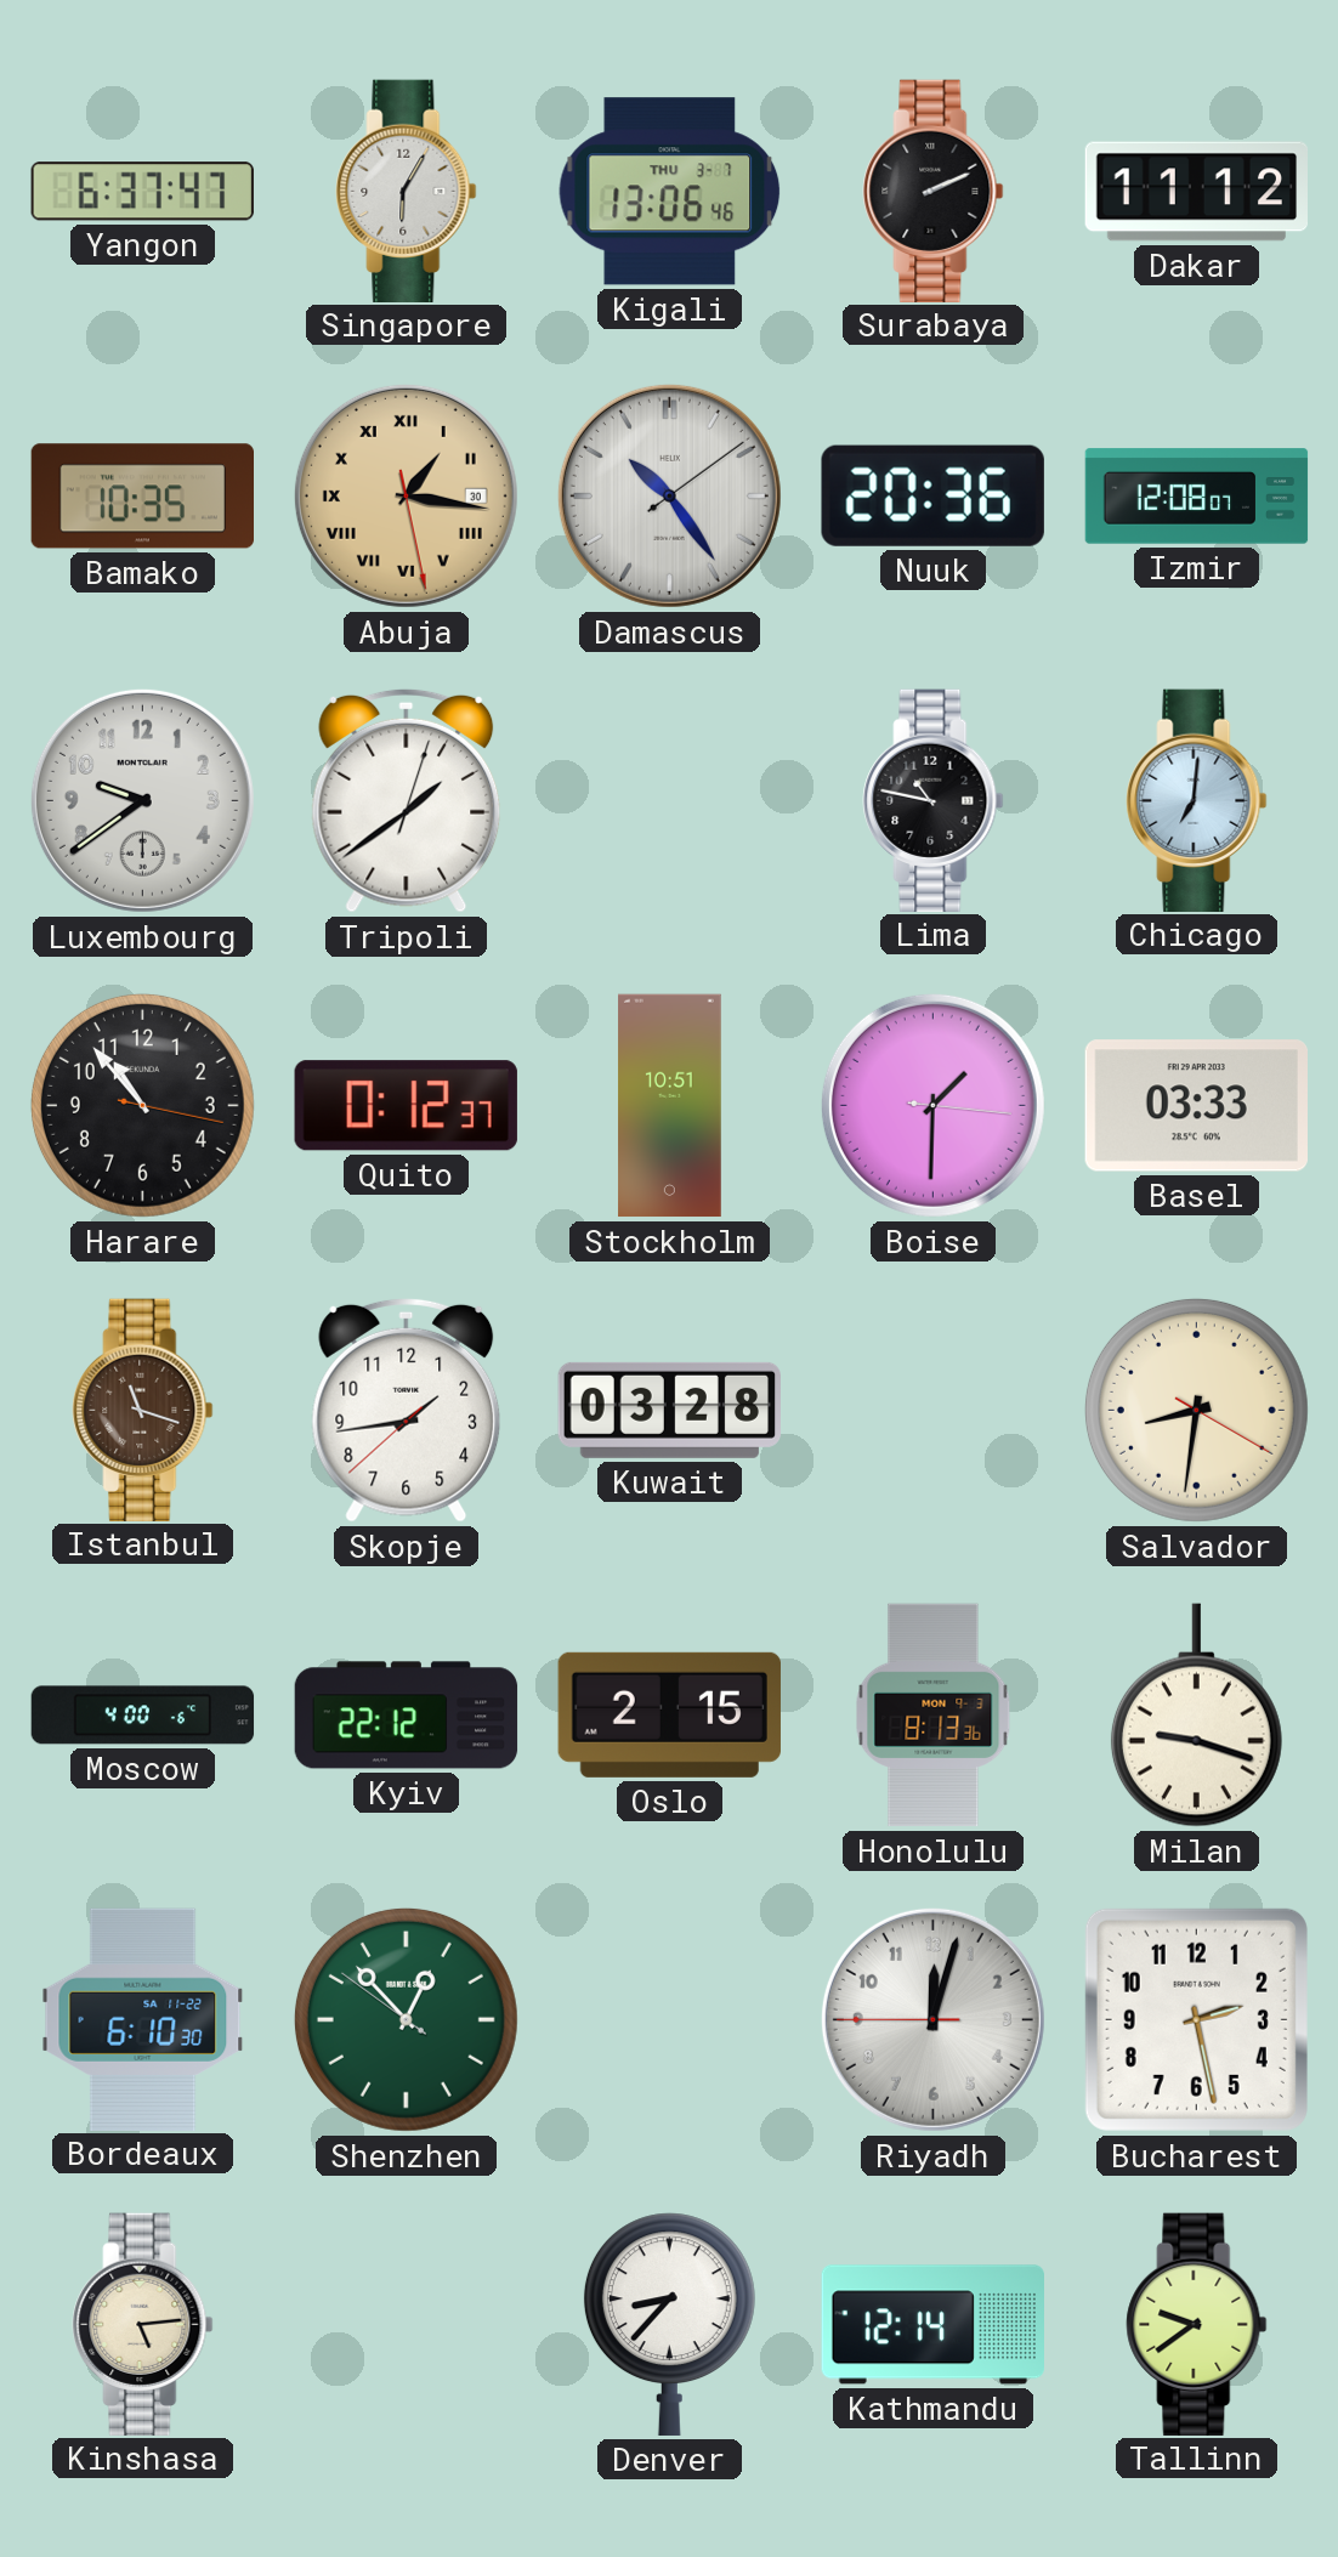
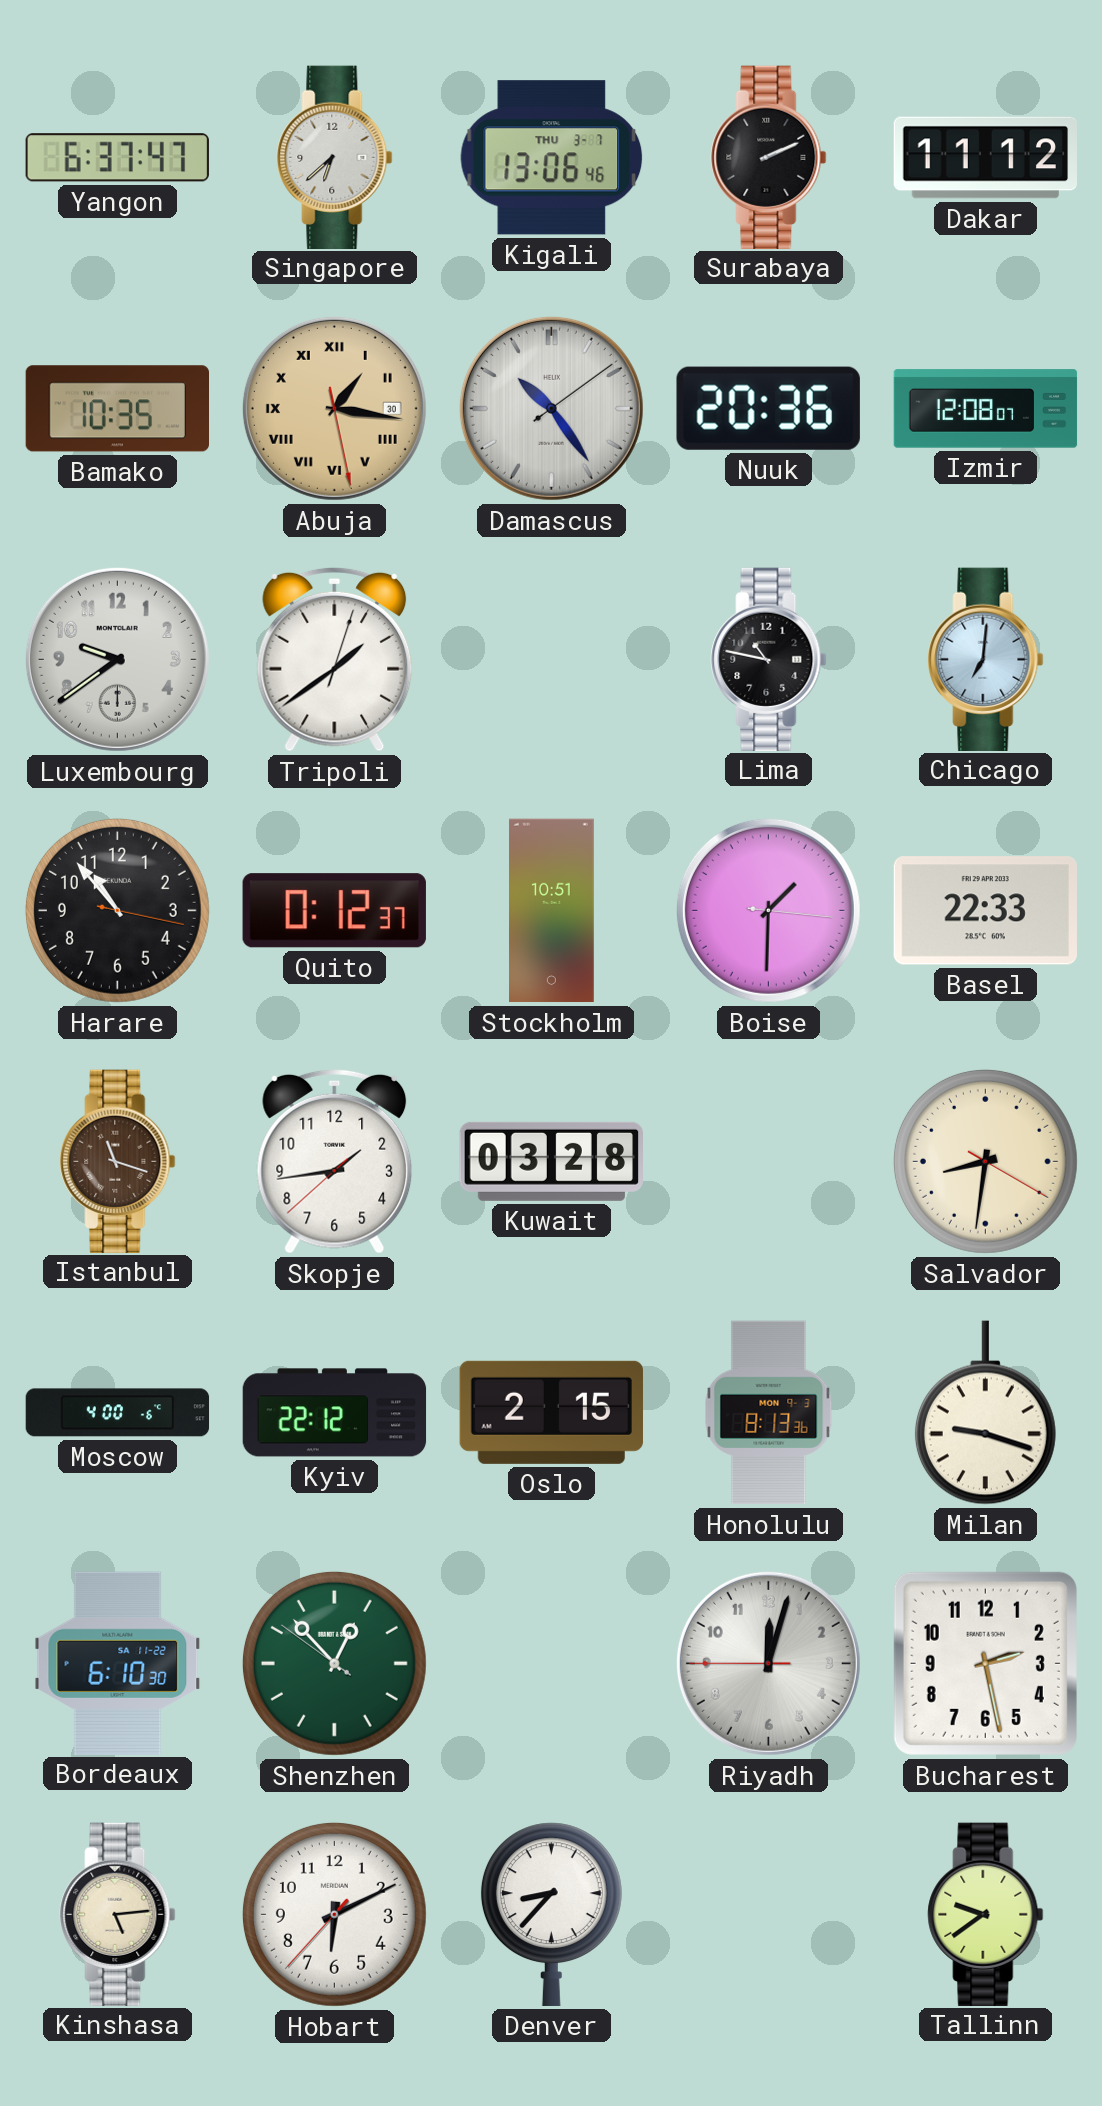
Singapore: 6:05 -> 6:38 (335, 157)
Basel: 03:33 -> 22:33 (985, 911)
Hobart: none -> 6:10 (334, 1914)
Kathmandu: 12:14 -> none (932, 2325)
